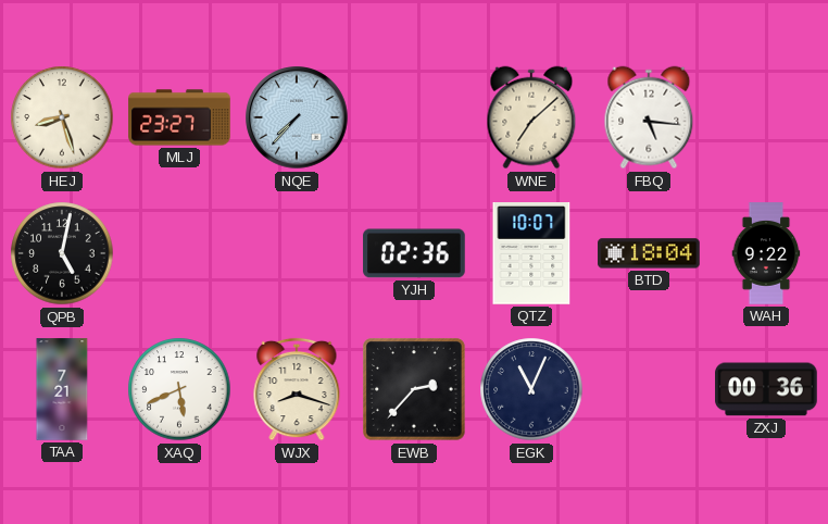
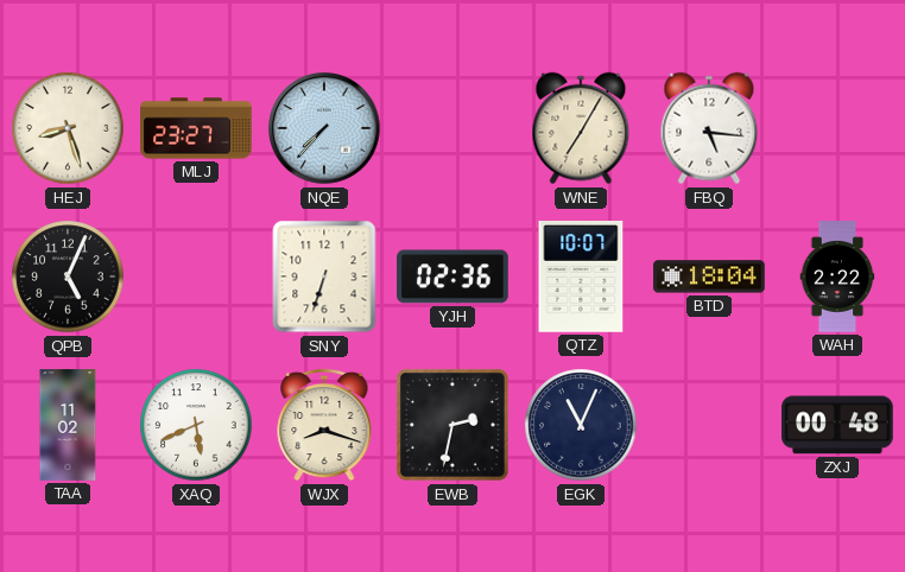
WNE: 7:08 -> 7:05 (581, 128)
QPB: 5:02 -> 5:04 (68, 277)
SNY: none -> 6:33 (324, 277)
WAH: 9:22 -> 2:22 (837, 277)
TAA: 7:21 -> 11:02 (68, 425)
EWB: 2:37 -> 2:32 (452, 425)
ZXJ: 00:36 -> 00:48 (837, 425)
